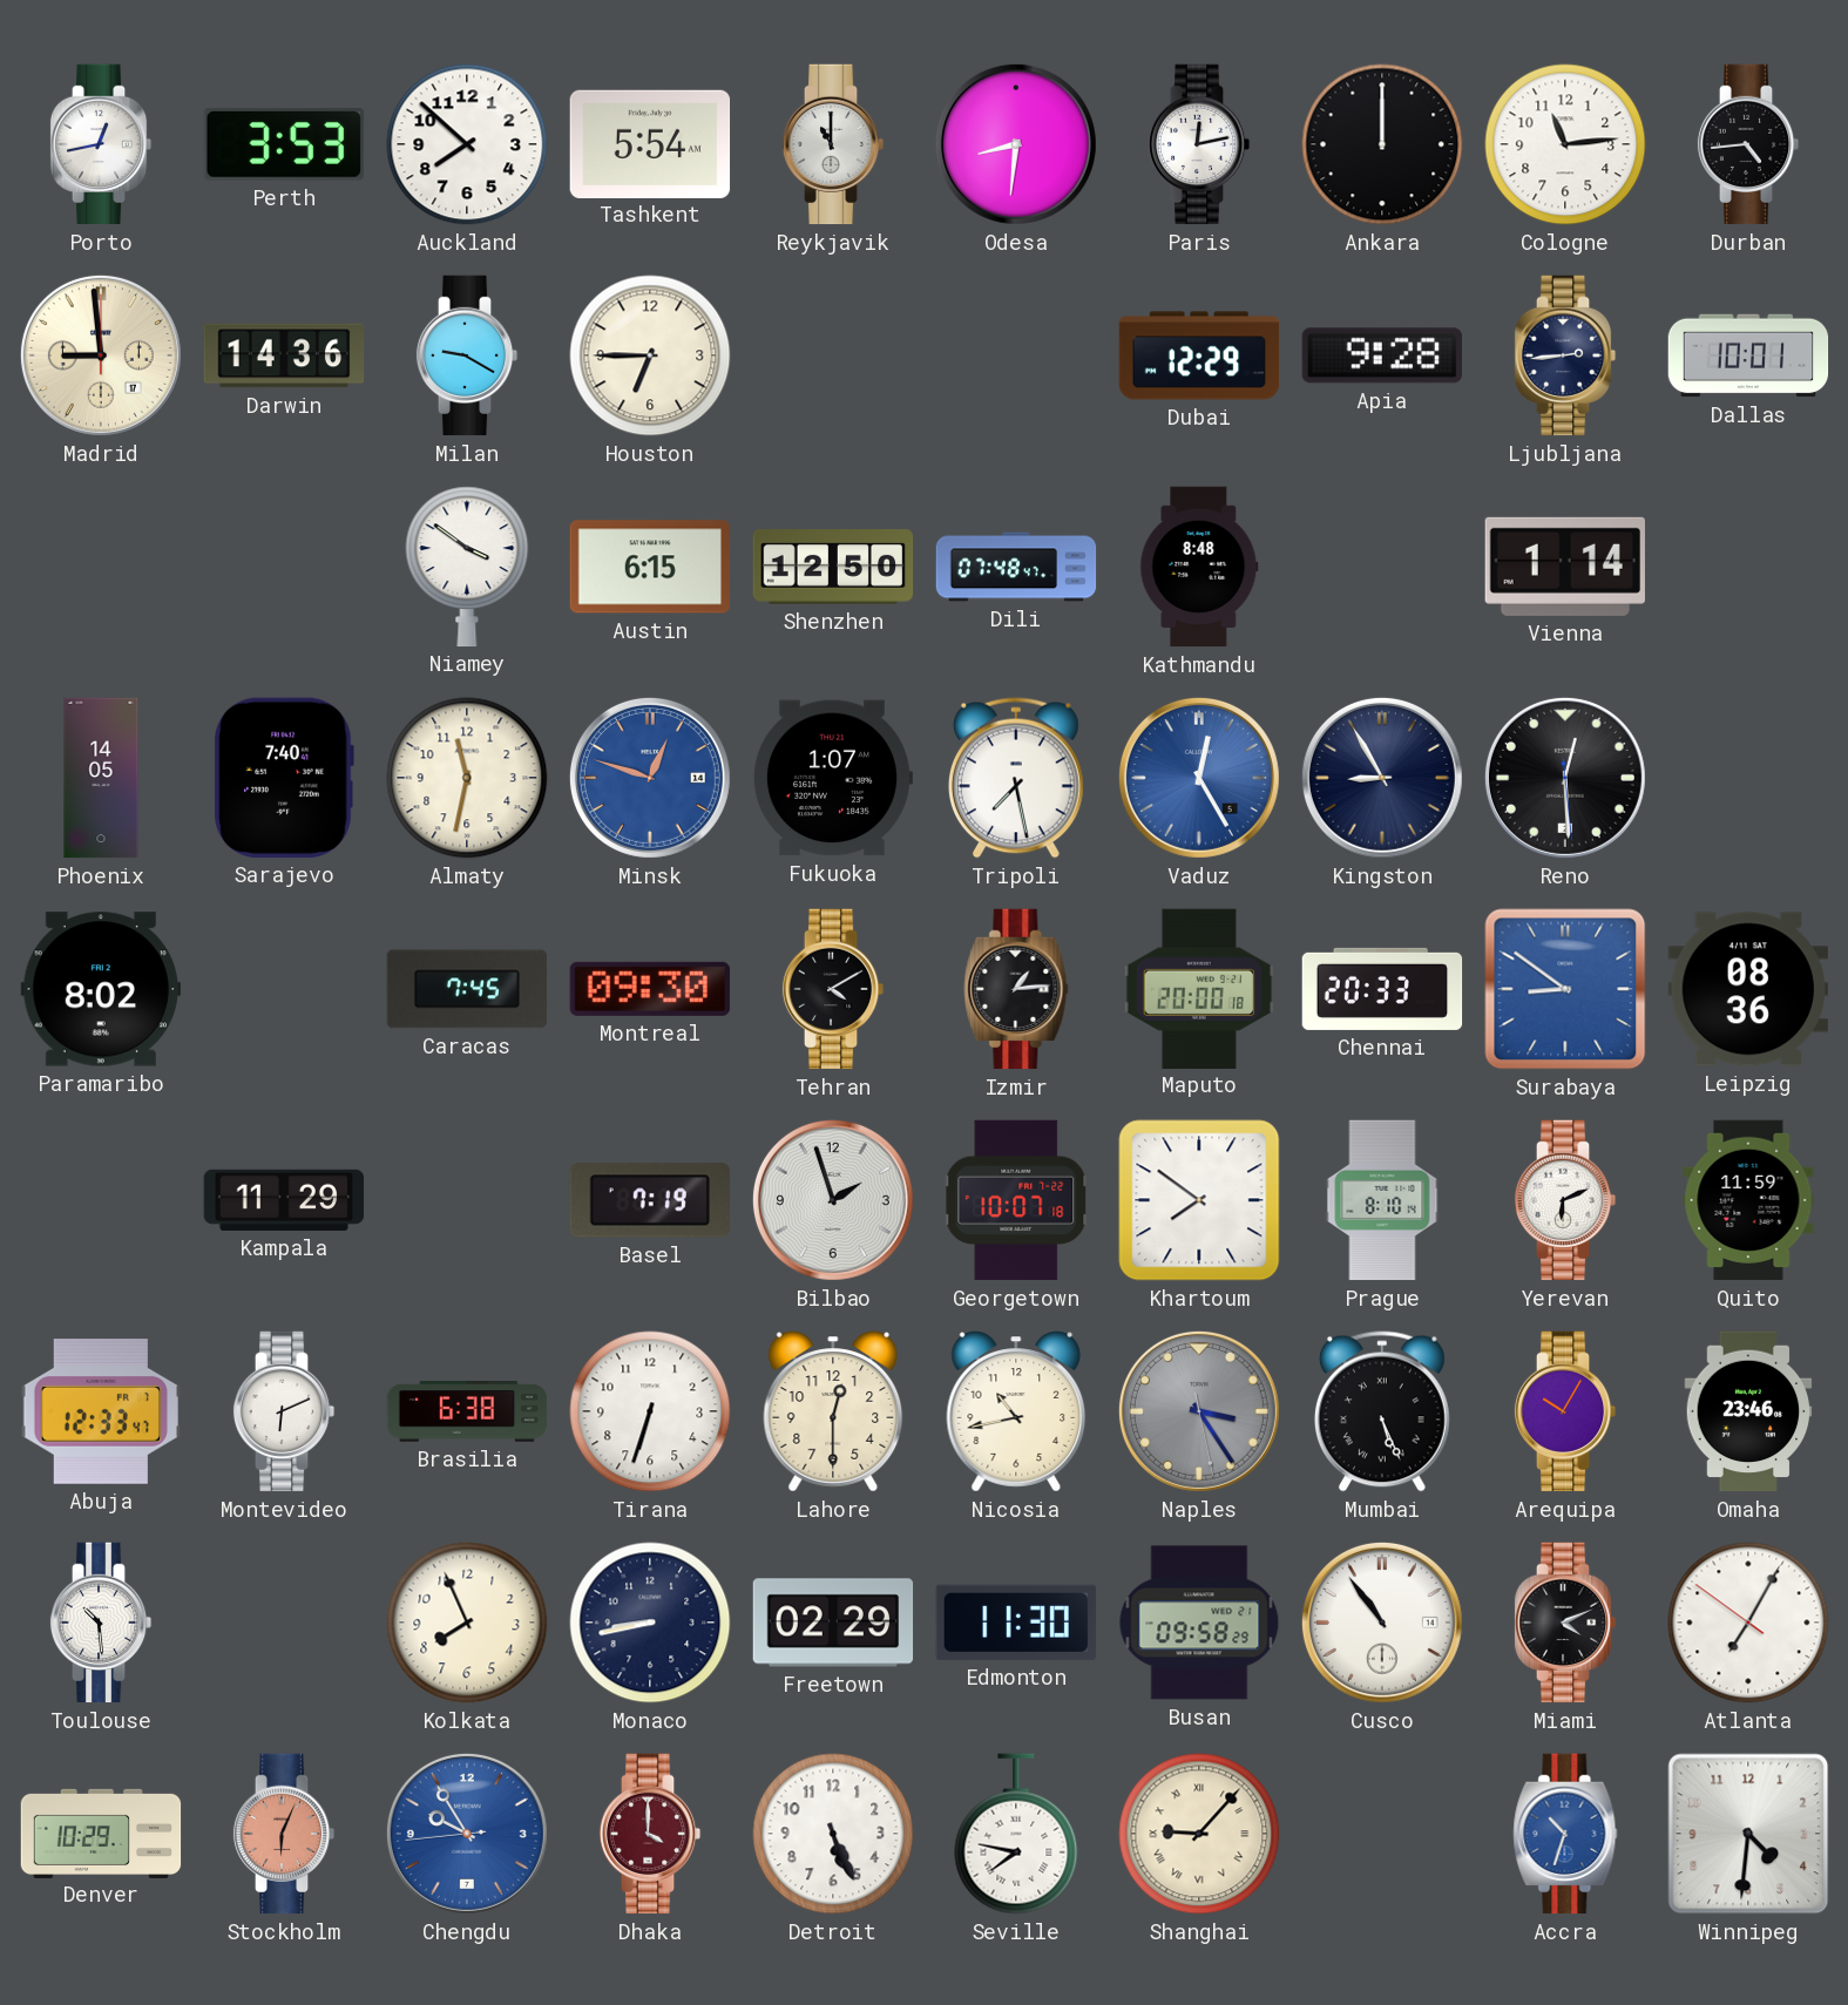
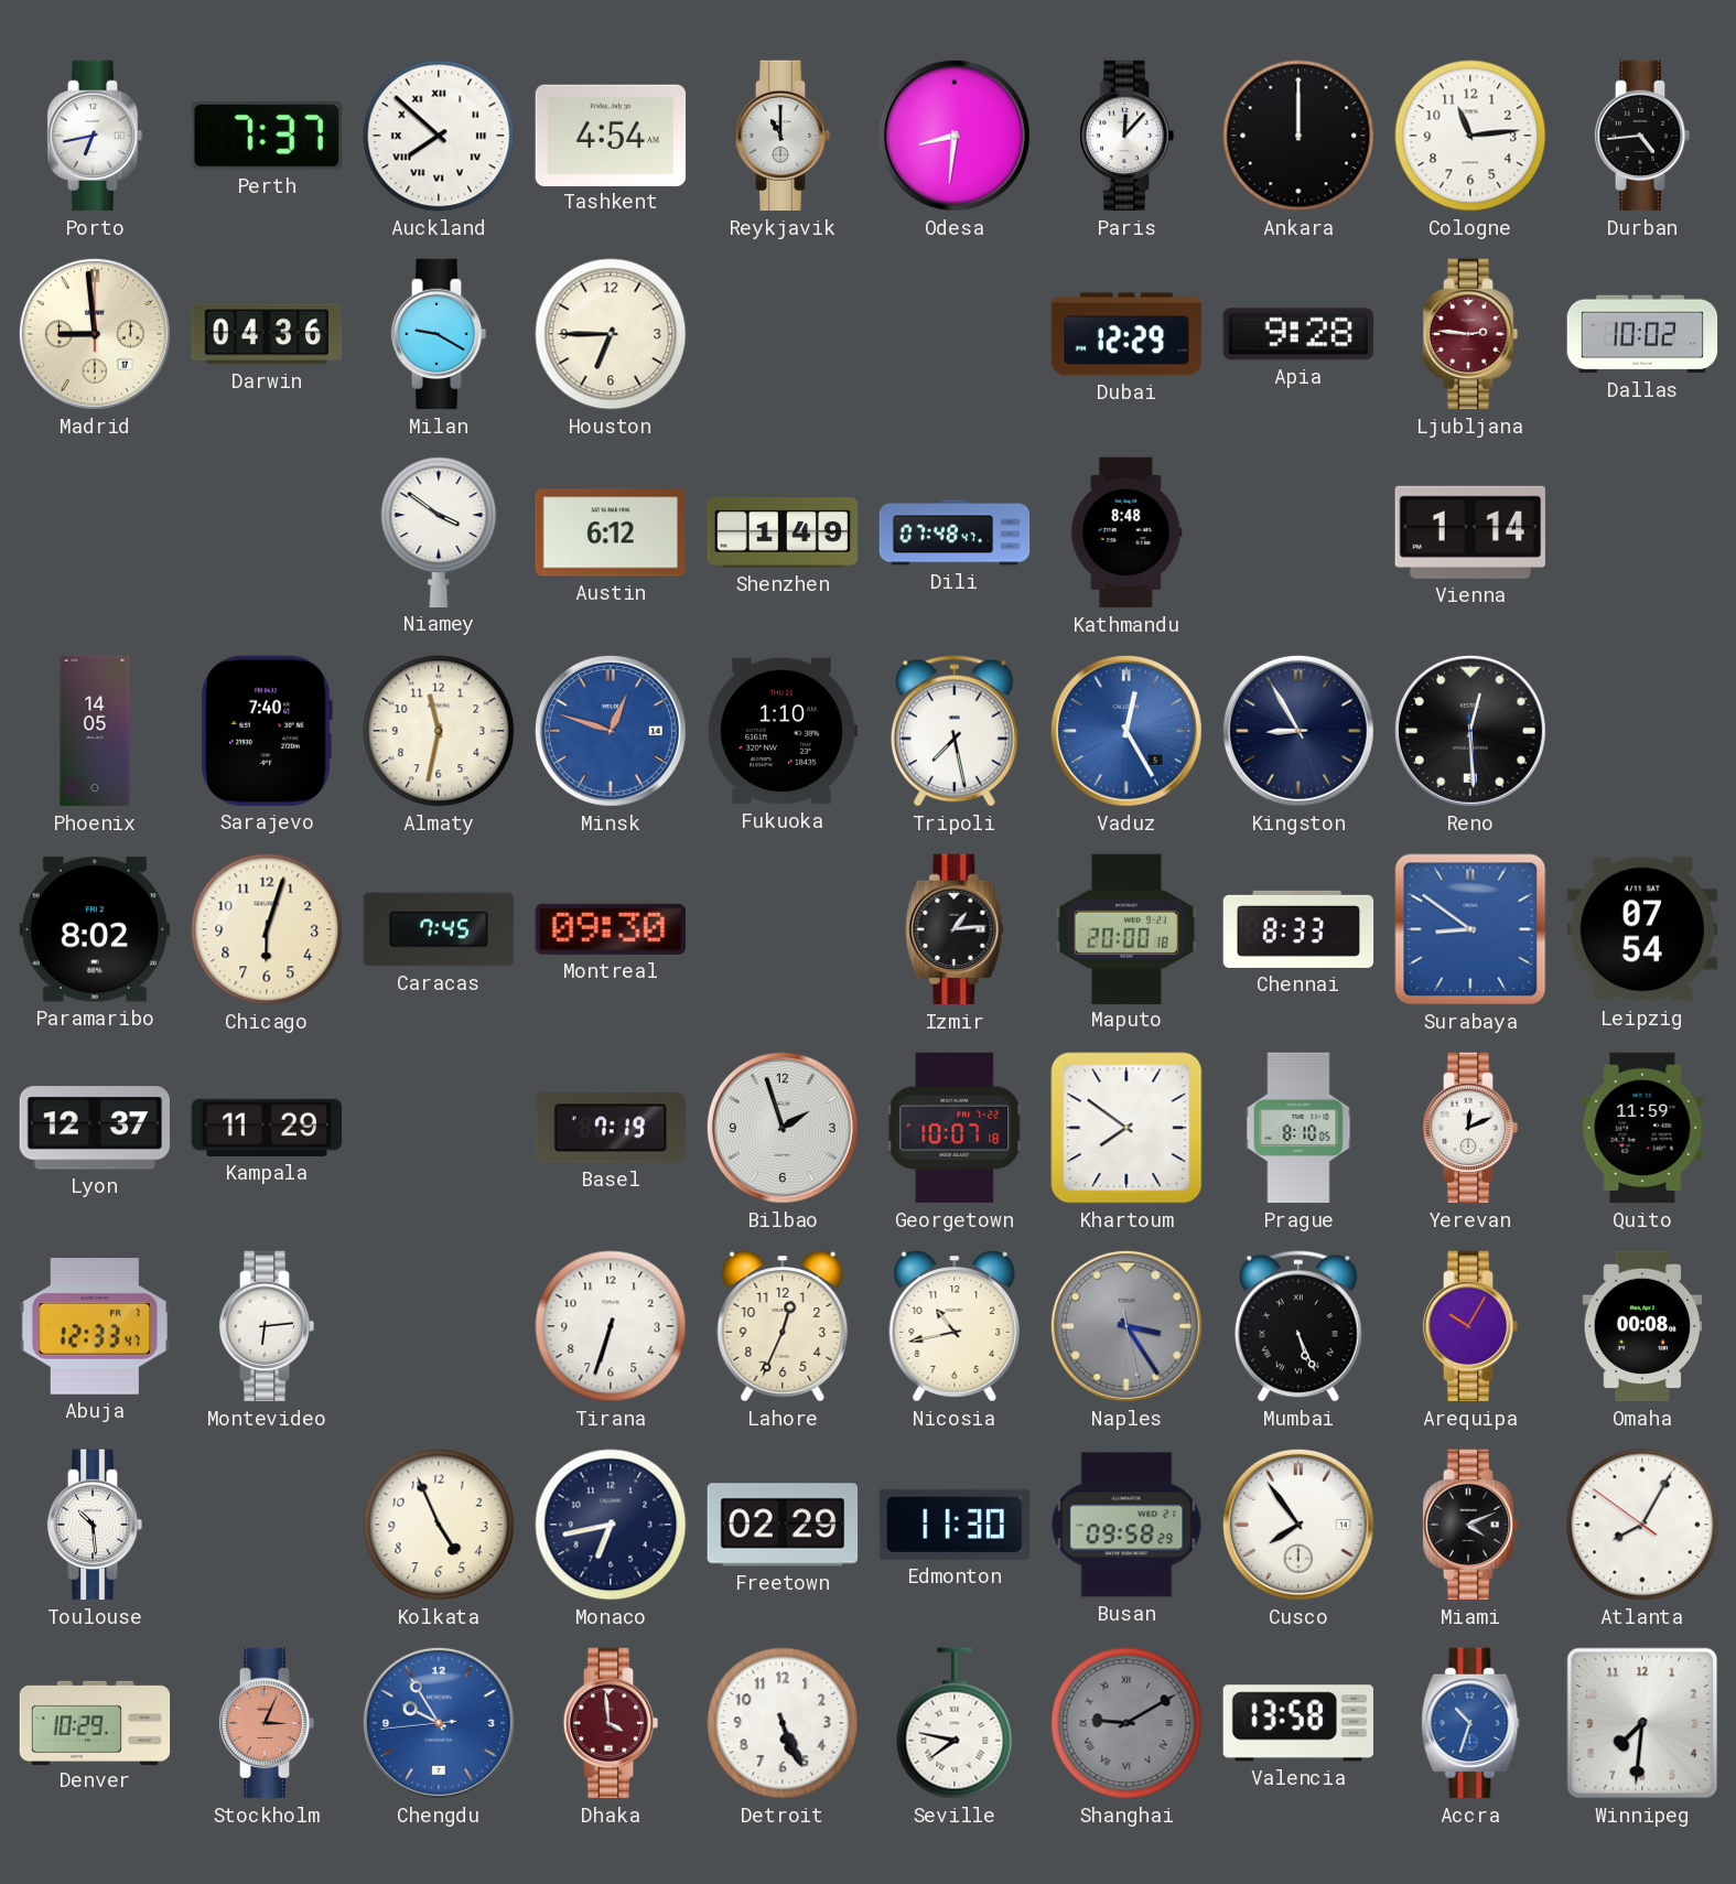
Porto: 12:43 -> 6:43 (95, 136)
Perth: 3:53 -> 7:37 (267, 137)
Auckland numerals: Arabic -> Roman (439, 136)
Tashkent: 5:54 -> 4:54 (611, 134)
Paris: 12:13 -> 12:07 (1126, 136)
Darwin: 14:36 -> 04:36 (267, 334)
Ljubljana: 2:44 -> 2:46 (1470, 334)
Ljubljana dial: navy -> burgundy (1470, 334)
Dallas: 10:01 -> 10:02 (1642, 334)
Austin: 6:15 -> 6:12 (610, 532)
Shenzhen: 12:50 -> 1:49 (783, 534)
Fukuoka: 1:07 -> 1:10 (781, 731)
Chicago: none -> 6:03 (267, 929)
Tehran: 4:10 -> none (833, 989)
Chennai: 20:33 -> 8:33 (1298, 929)
Leipzig: 08:36 -> 07:54 (1641, 929)
Lyon: none -> 12:37 (94, 1128)
Prague: 8:10:14 -> 8:10:05 (1298, 1128)
Yerevan: 6:11 -> 12:11 (1470, 1128)
Montevideo: 6:11 -> 6:14 (267, 1326)
Brasilia: 6:38 -> none (467, 1411)
Lahore: 12:30 -> 12:34 (783, 1326)
Omaha: 23:46 -> 00:08 (1642, 1326)
Kolkata: 7:56 -> 4:56 (439, 1525)
Monaco: 8:43 -> 6:43 (611, 1525)
Cusco: 10:54 -> 7:54 (1298, 1525)
Atlanta: 7:04 -> 8:04 (1642, 1525)
Stockholm: 6:04 -> 3:04 (267, 1723)
Dhaka: 4:00 -> 3:59 (611, 1723)
Shanghai: 9:07 -> 9:10 (1126, 1723)
Shanghai dial: cream -> grey (1126, 1723)
Valencia: none -> 13:58 (1297, 1723)
Winnipeg: 4:31 -> 7:31 (1642, 1723)
